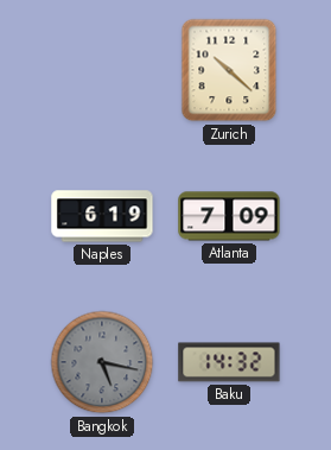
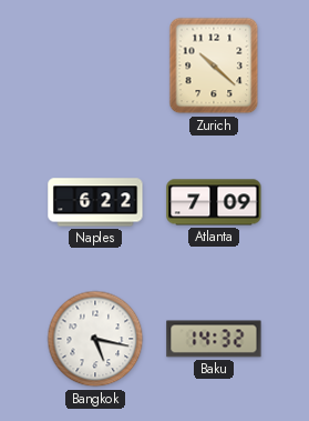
Naples: 6:19 -> 6:22 (95, 202)
Bangkok dial: grey -> white (95, 339)
